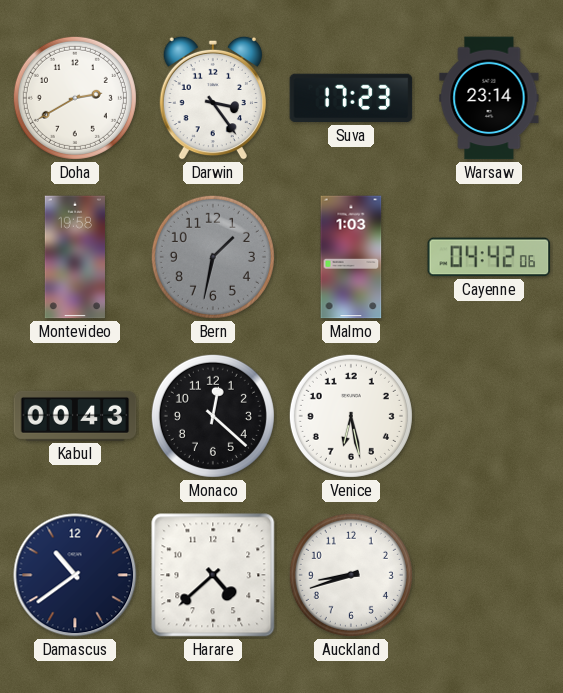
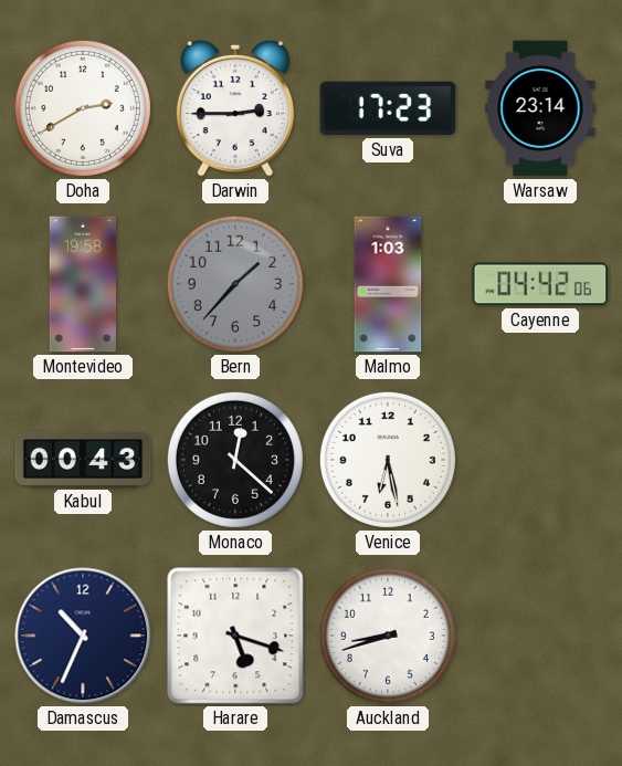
Darwin: 3:24 -> 2:45 (235, 108)
Bern: 1:32 -> 1:37 (235, 284)
Damascus: 10:39 -> 10:34 (83, 636)
Harare: 4:38 -> 5:18 (235, 636)
